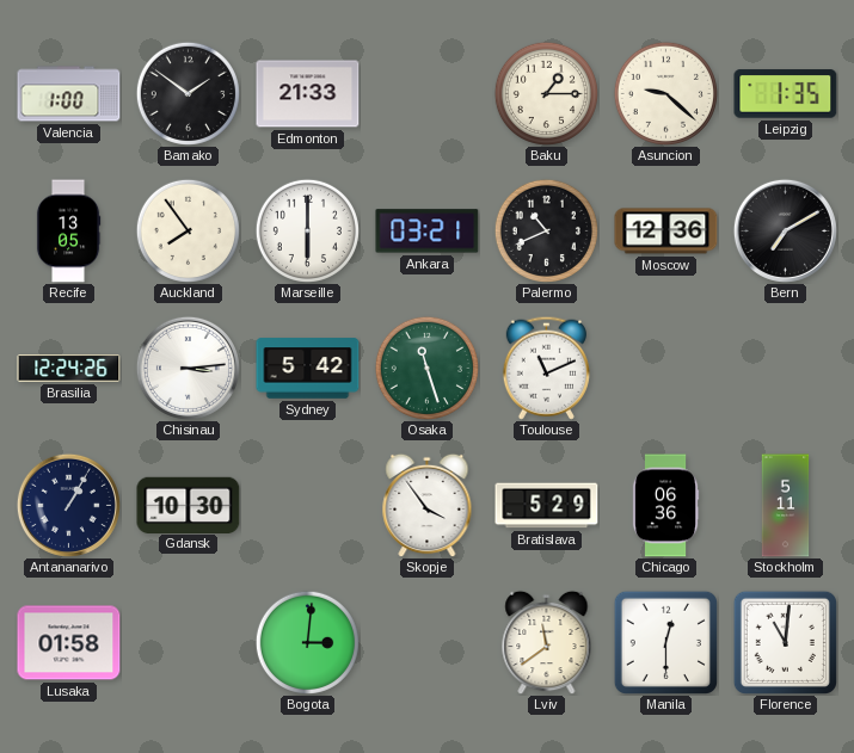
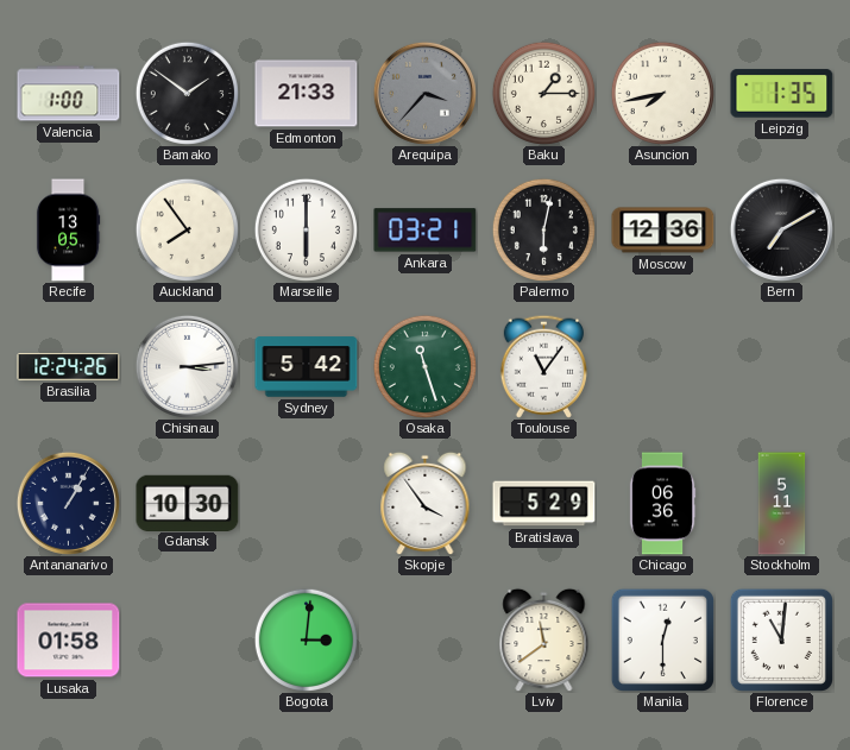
Arequipa: none -> 3:37 (424, 93)
Asuncion: 9:22 -> 7:43 (662, 93)
Palermo: 10:41 -> 6:02 (543, 229)
Toulouse: 11:11 -> 11:06 (543, 366)
